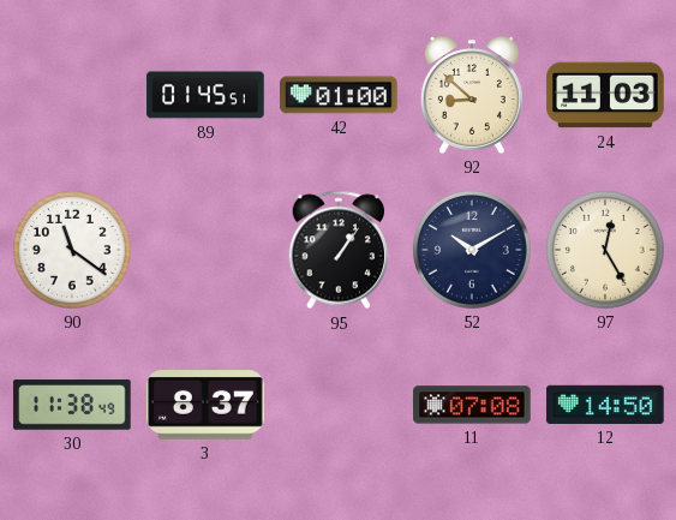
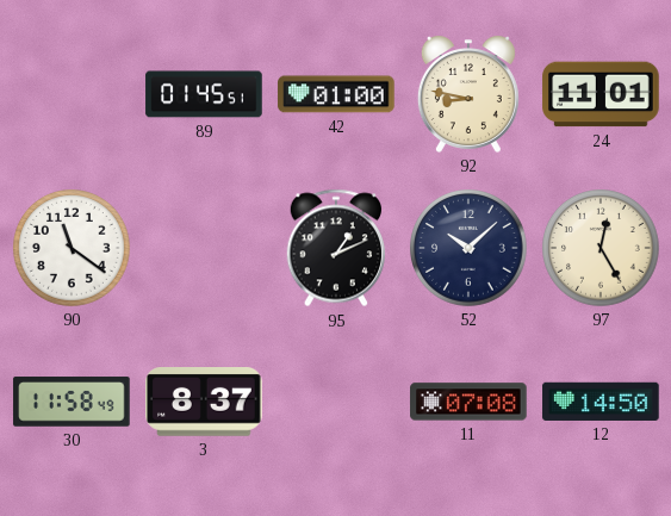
92: 8:52 -> 8:47 (468, 94)
24: 11:03 -> 11:01 (601, 94)
95: 1:06 -> 1:11 (336, 248)
52: 10:10 -> 10:08 (470, 249)
30: 11:38 -> 11:58 (72, 402)
